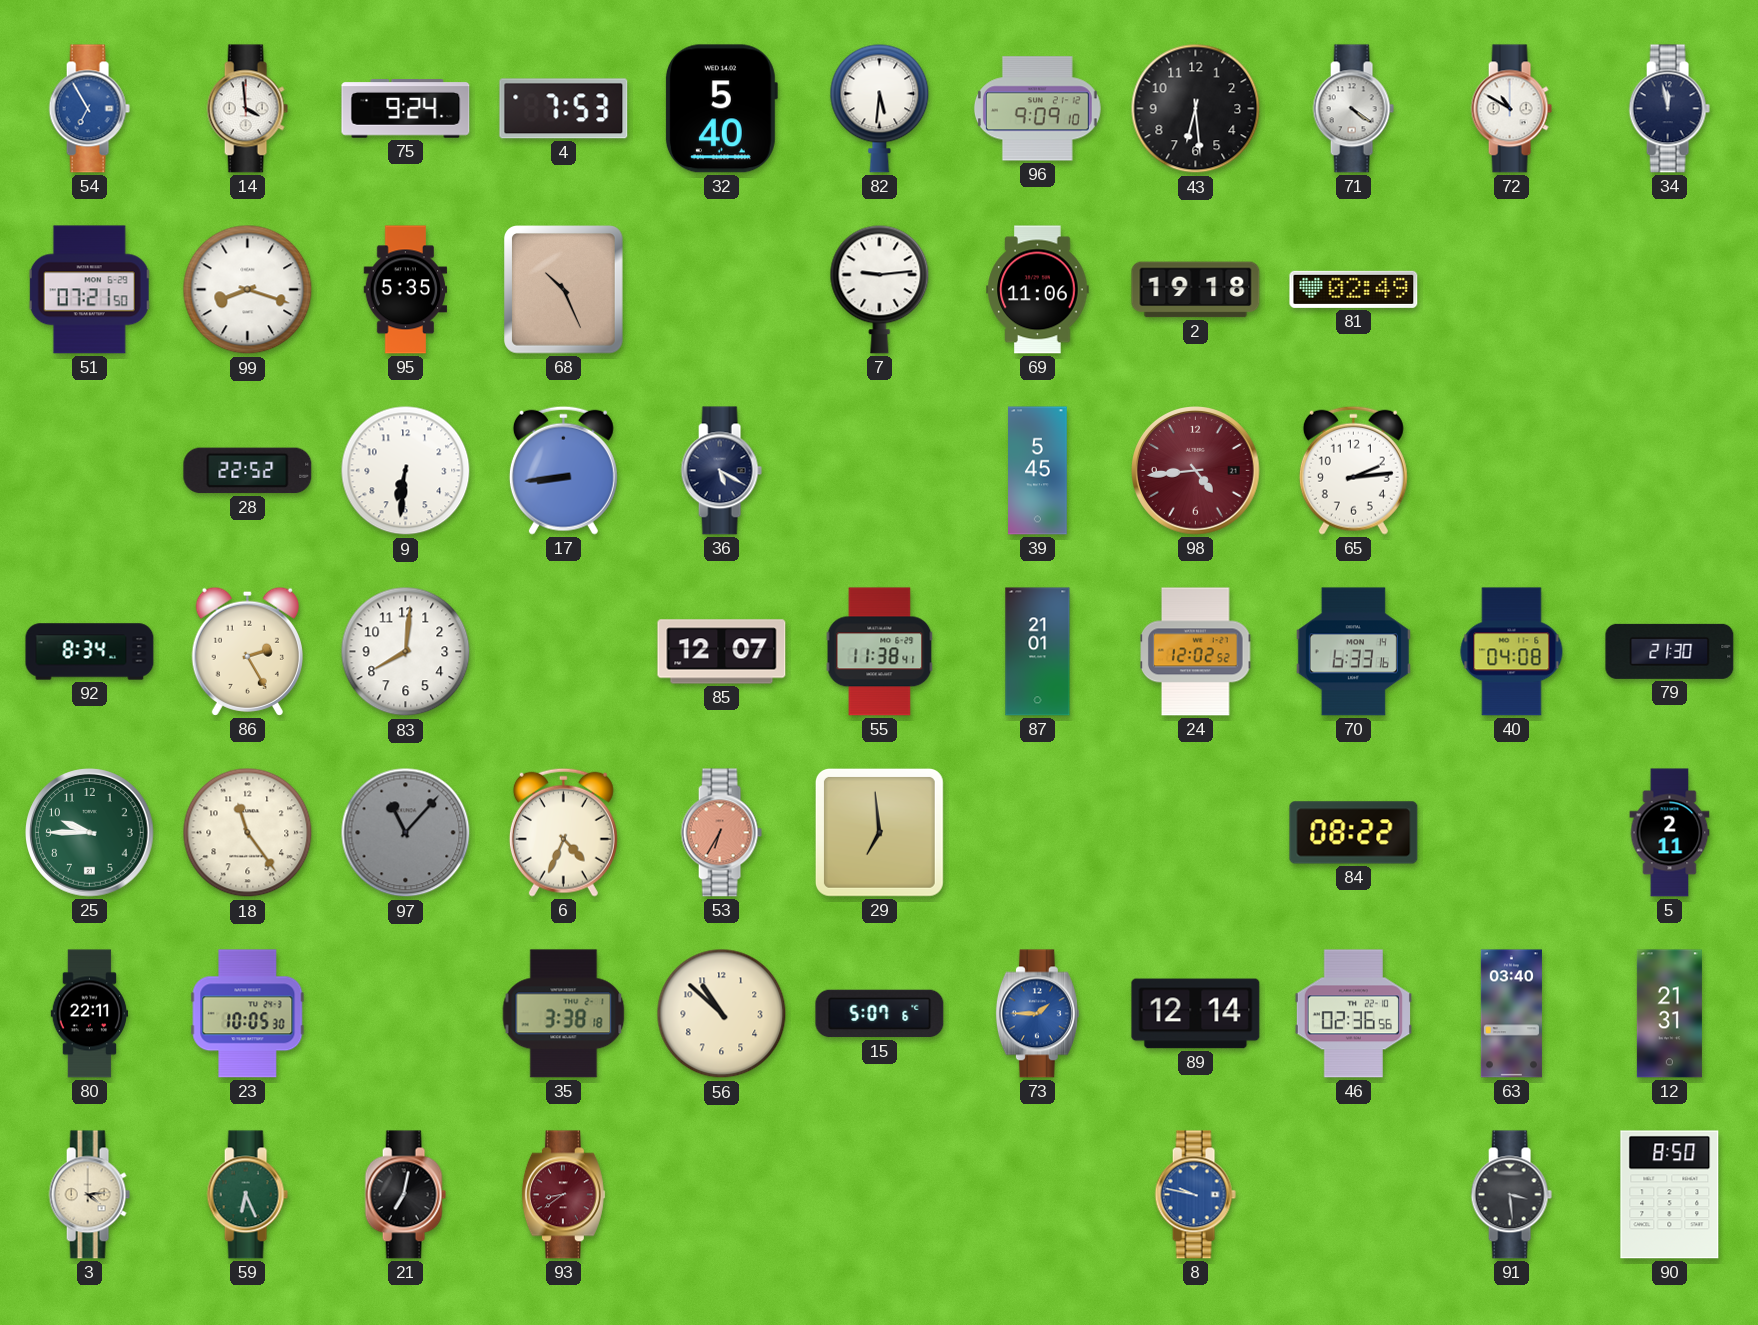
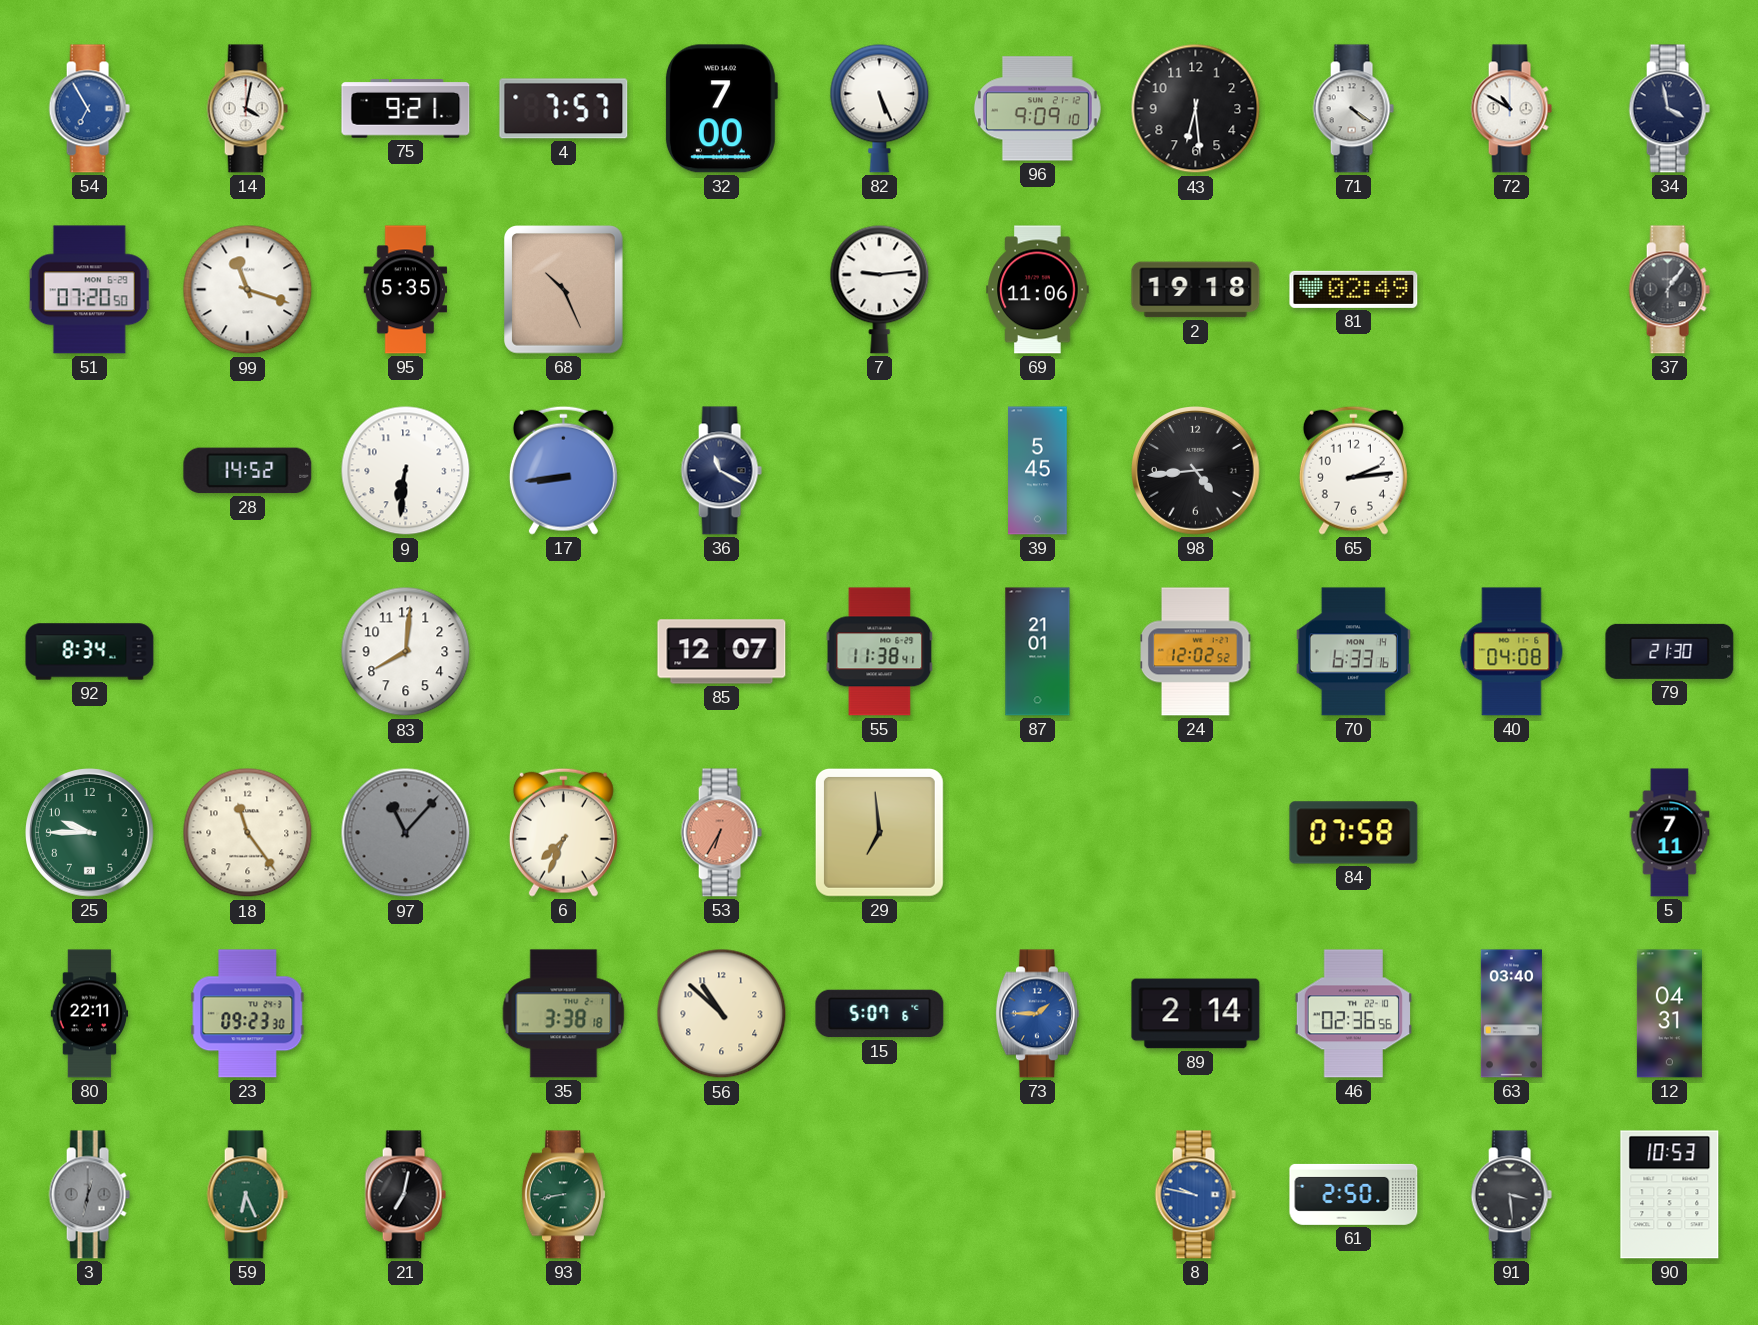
14: 3:59 -> 4:02 (247, 109)
75: 9:24 -> 9:21 (406, 109)
4: 7:53 -> 7:57 (564, 109)
32: 5:40 -> 7:00 (721, 109)
82: 5:31 -> 5:26 (880, 108)
34: 11:58 -> 3:58 (1669, 109)
51: 07:21 -> 07:20 (90, 290)
99: 8:18 -> 11:18 (248, 290)
37: none -> 1:06 (1669, 290)
28: 22:52 -> 14:52 (248, 471)
36: 5:20 -> 11:20 (721, 471)
98 dial: burgundy -> black (1196, 471)
86: 2:25 -> none (247, 651)
6: 4:34 -> 7:34 (563, 832)
84: 08:22 -> 07:58 (1354, 833)
5: 2:11 -> 7:11 (1670, 833)
23: 10:05 -> 09:23 (248, 1014)
89: 12:14 -> 2:14 (1196, 1014)
12: 21:31 -> 04:31 (1669, 1014)
3: 4:14 -> 12:32 (89, 1195)
3 dial: cream -> grey (89, 1195)
93: 8:39 -> 8:43 (563, 1195)
93 dial: burgundy -> green (563, 1195)
61: none -> 2:50 (1354, 1194)
90: 8:50 -> 10:53 (1670, 1195)
